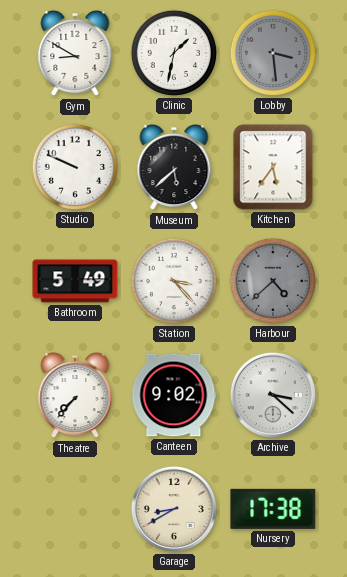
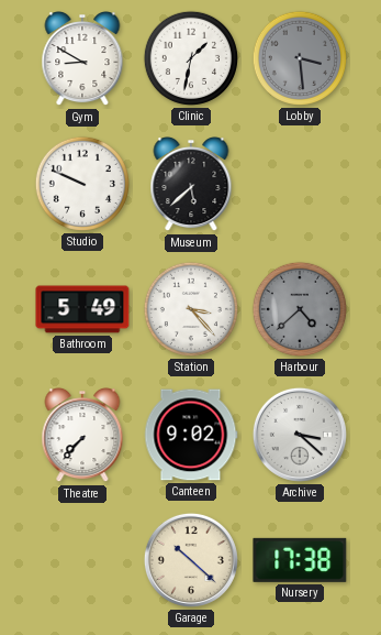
Kitchen: 5:36 -> none (273, 167)
Garage: 8:40 -> 10:22 (191, 560)
